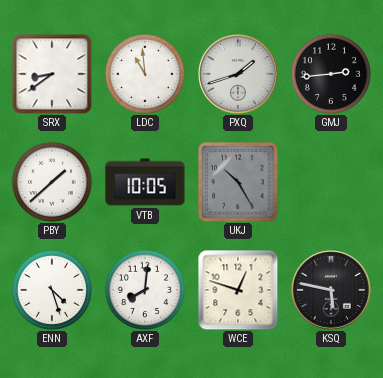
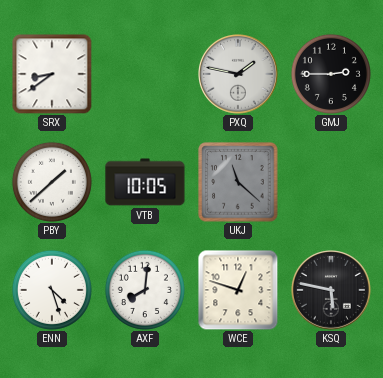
LDC: 10:59 -> none (145, 74)
PXQ: 1:42 -> 1:47 (239, 75)
GMJ: 2:44 -> 2:45 (331, 74)
UKJ: 10:25 -> 11:22 (238, 182)
